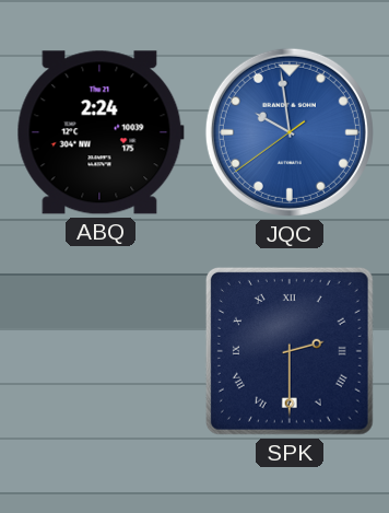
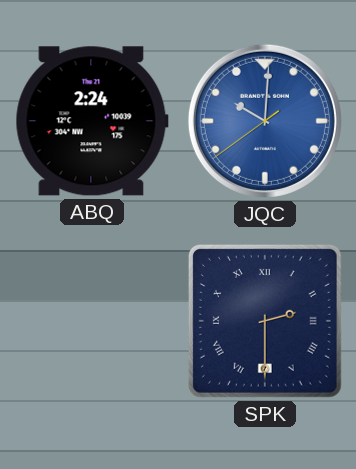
JQC: 9:58 -> 10:00 (265, 121)
